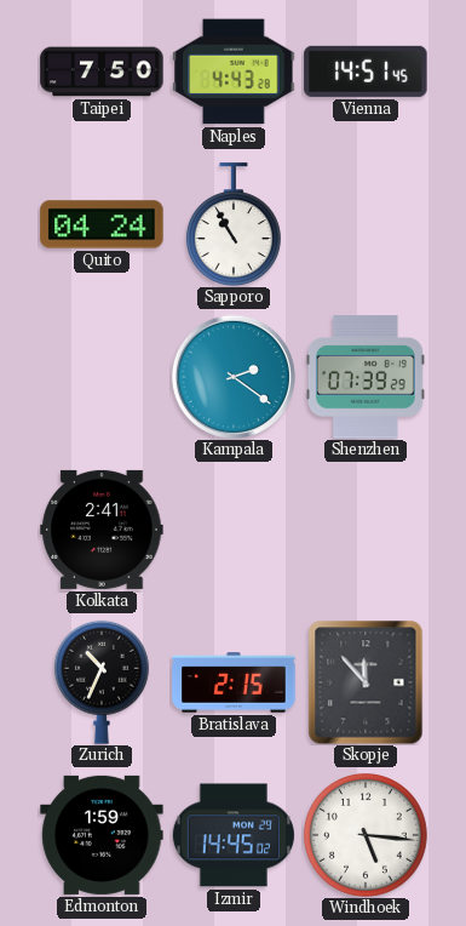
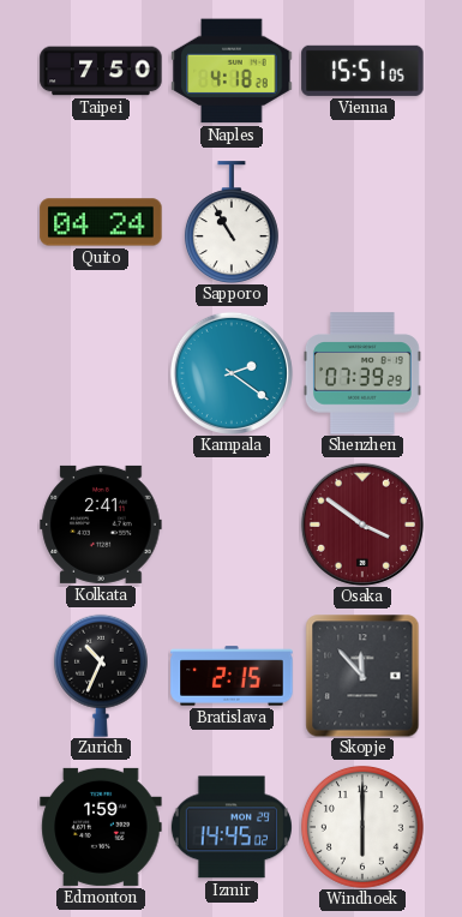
Naples: 4:43 -> 4:18 (232, 71)
Vienna: 14:51 -> 15:51 (362, 71)
Osaka: none -> 3:51 (362, 525)
Windhoek: 5:16 -> 6:00 (362, 827)
